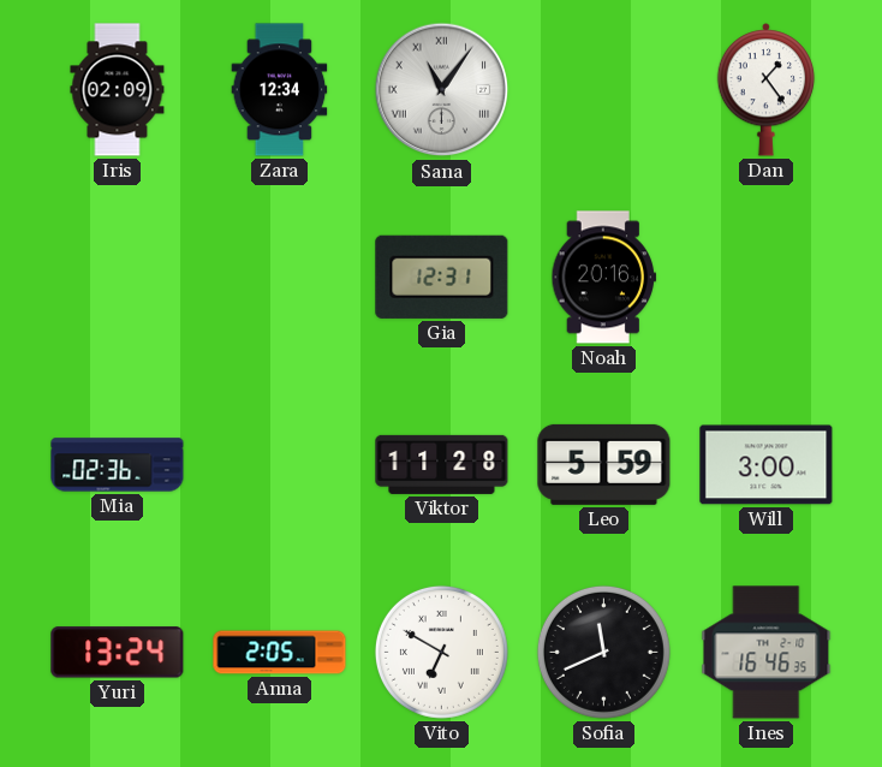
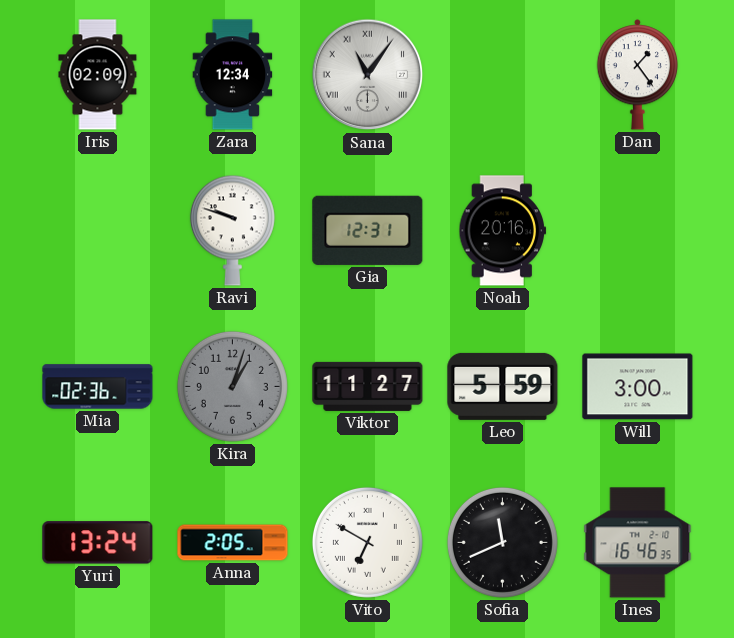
Ravi: none -> 9:48 (232, 230)
Kira: none -> 1:03 (232, 386)
Viktor: 11:28 -> 11:27 (368, 386)
